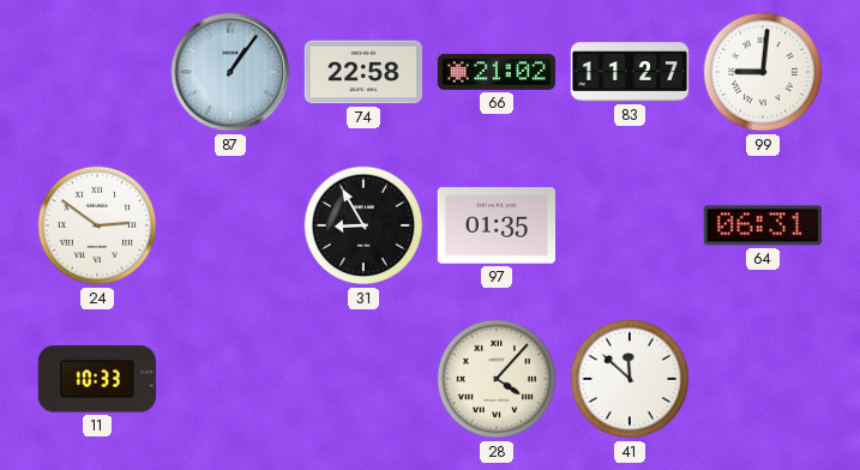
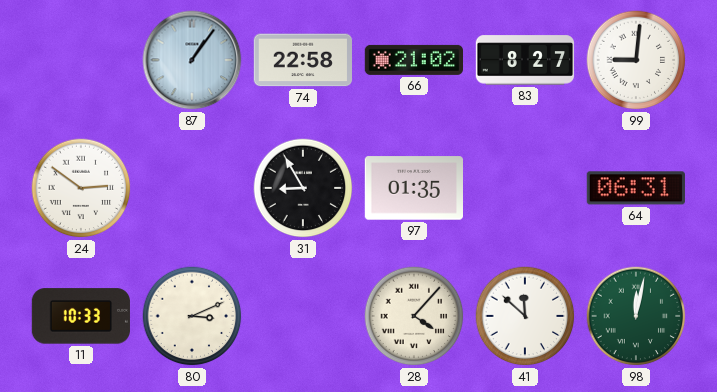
83: 11:27 -> 8:27 (525, 60)
80: none -> 3:11 (192, 316)
98: none -> 12:02 (636, 316)
